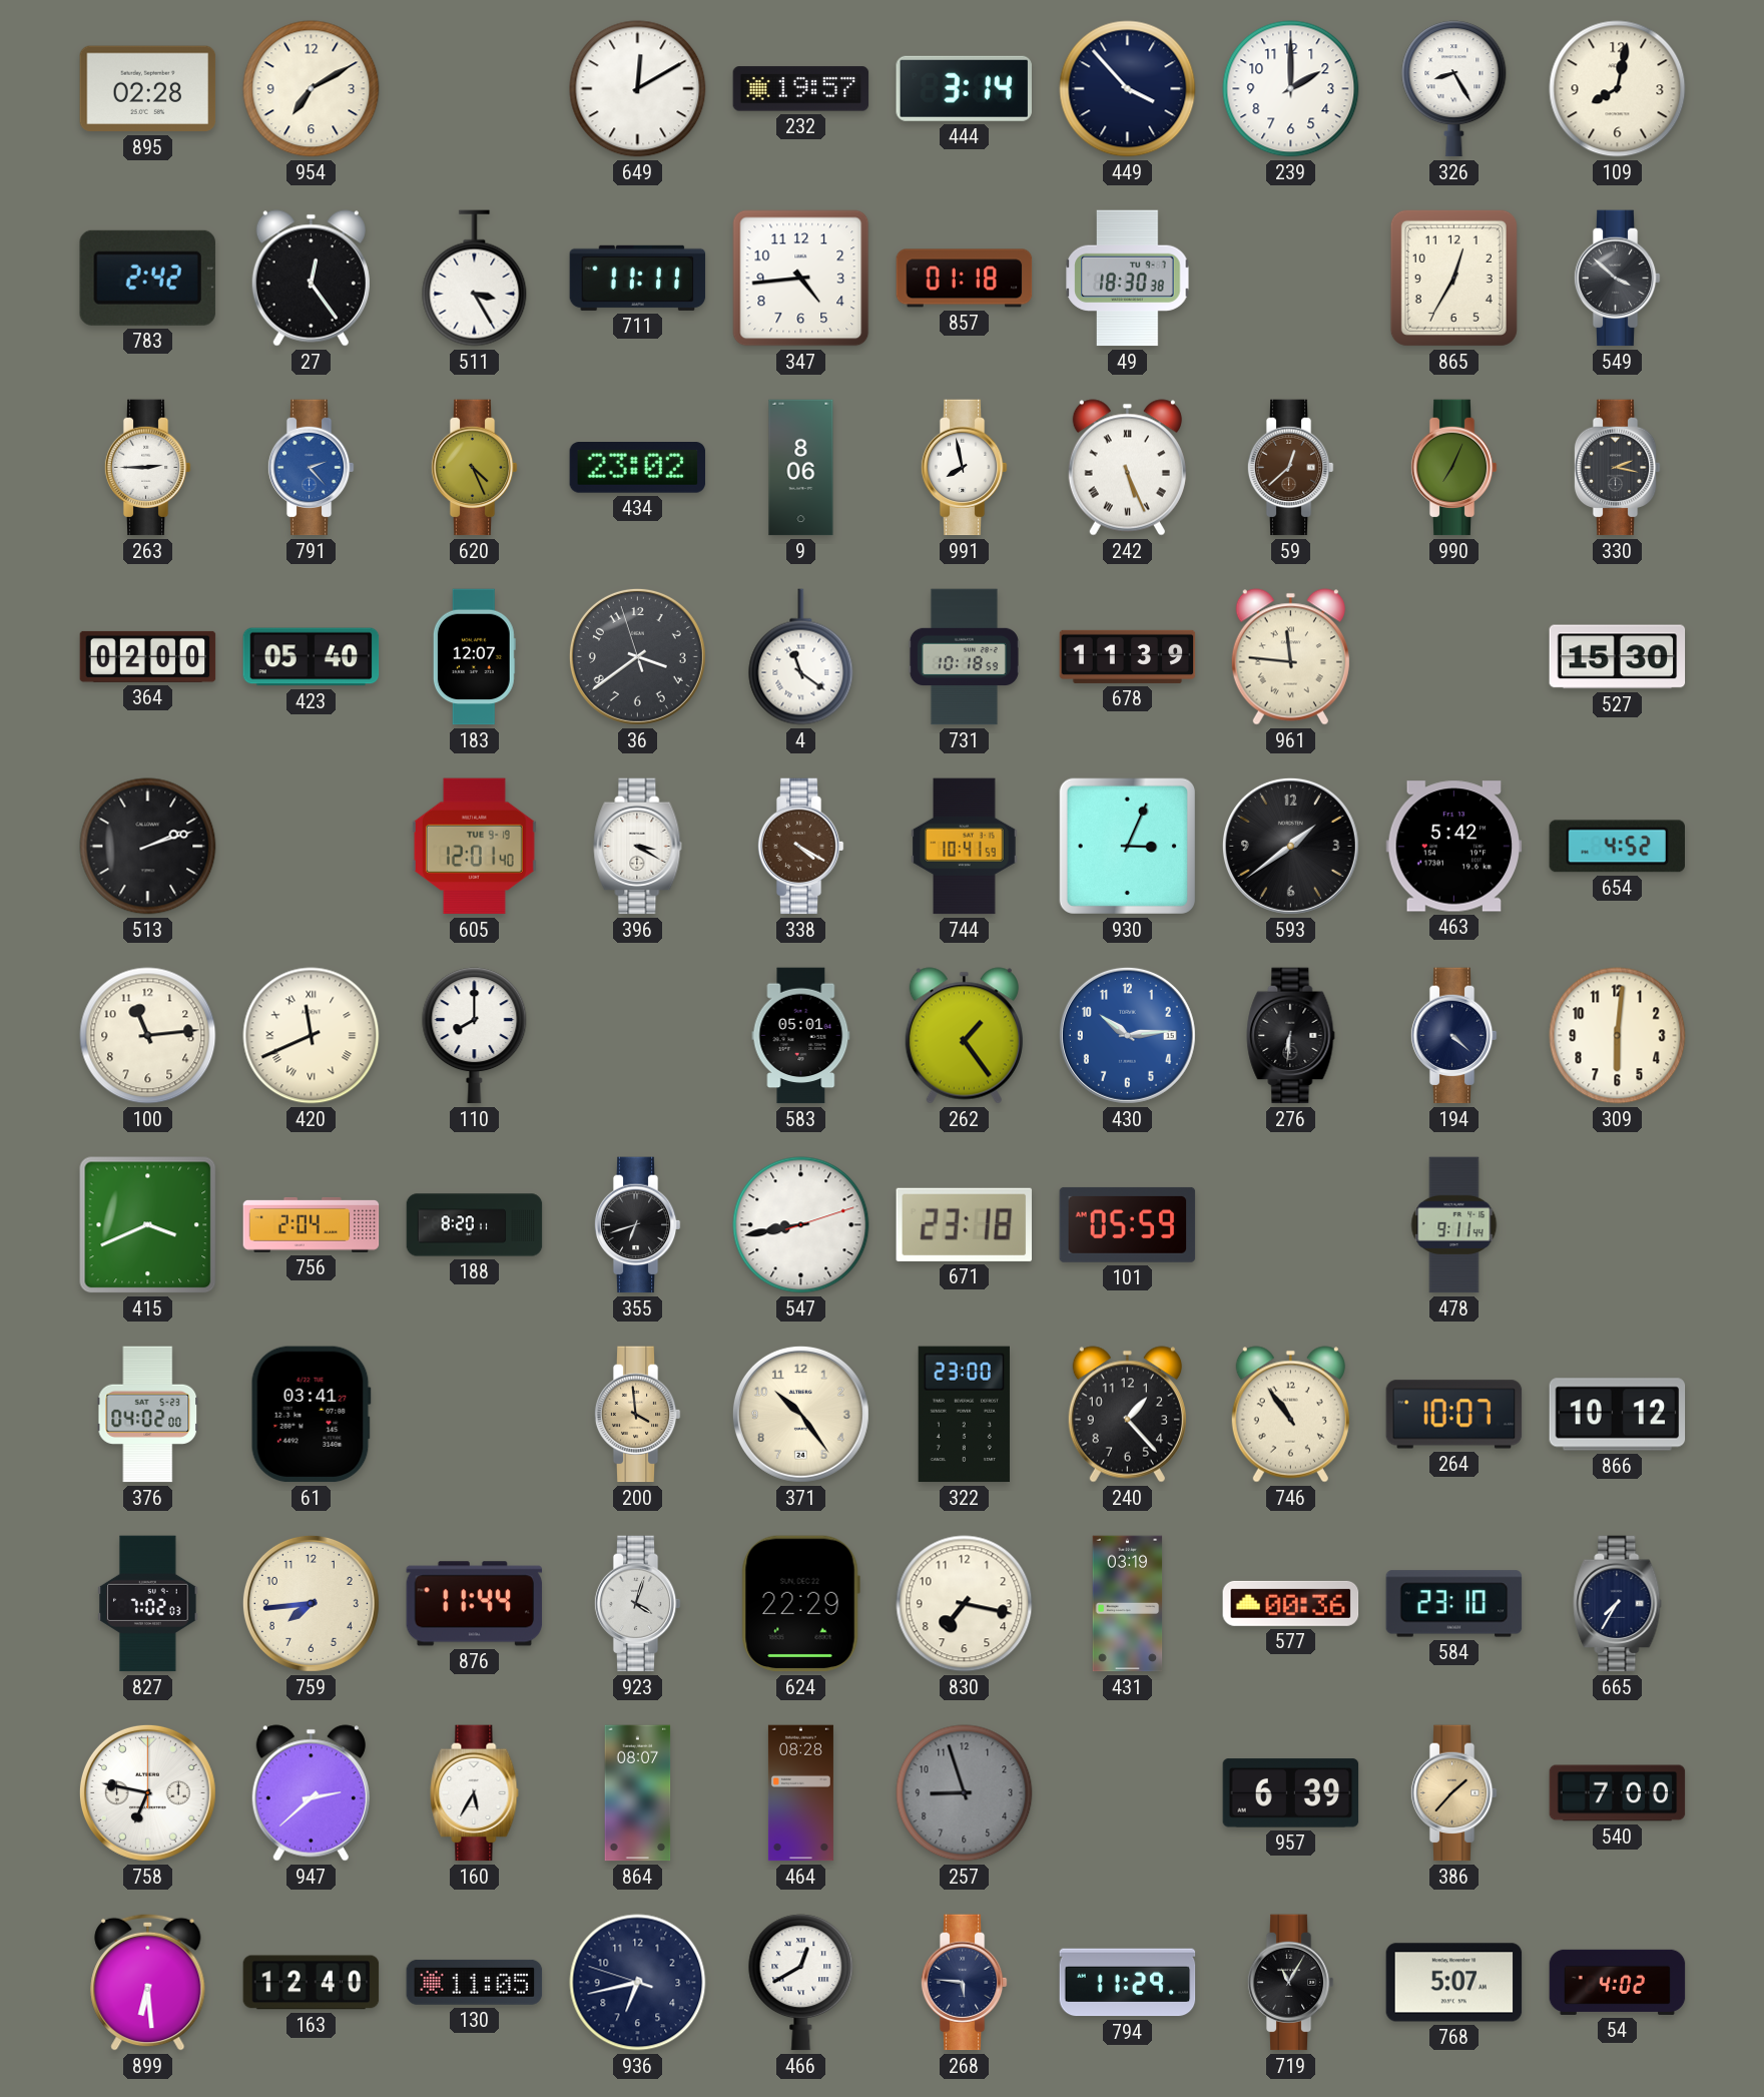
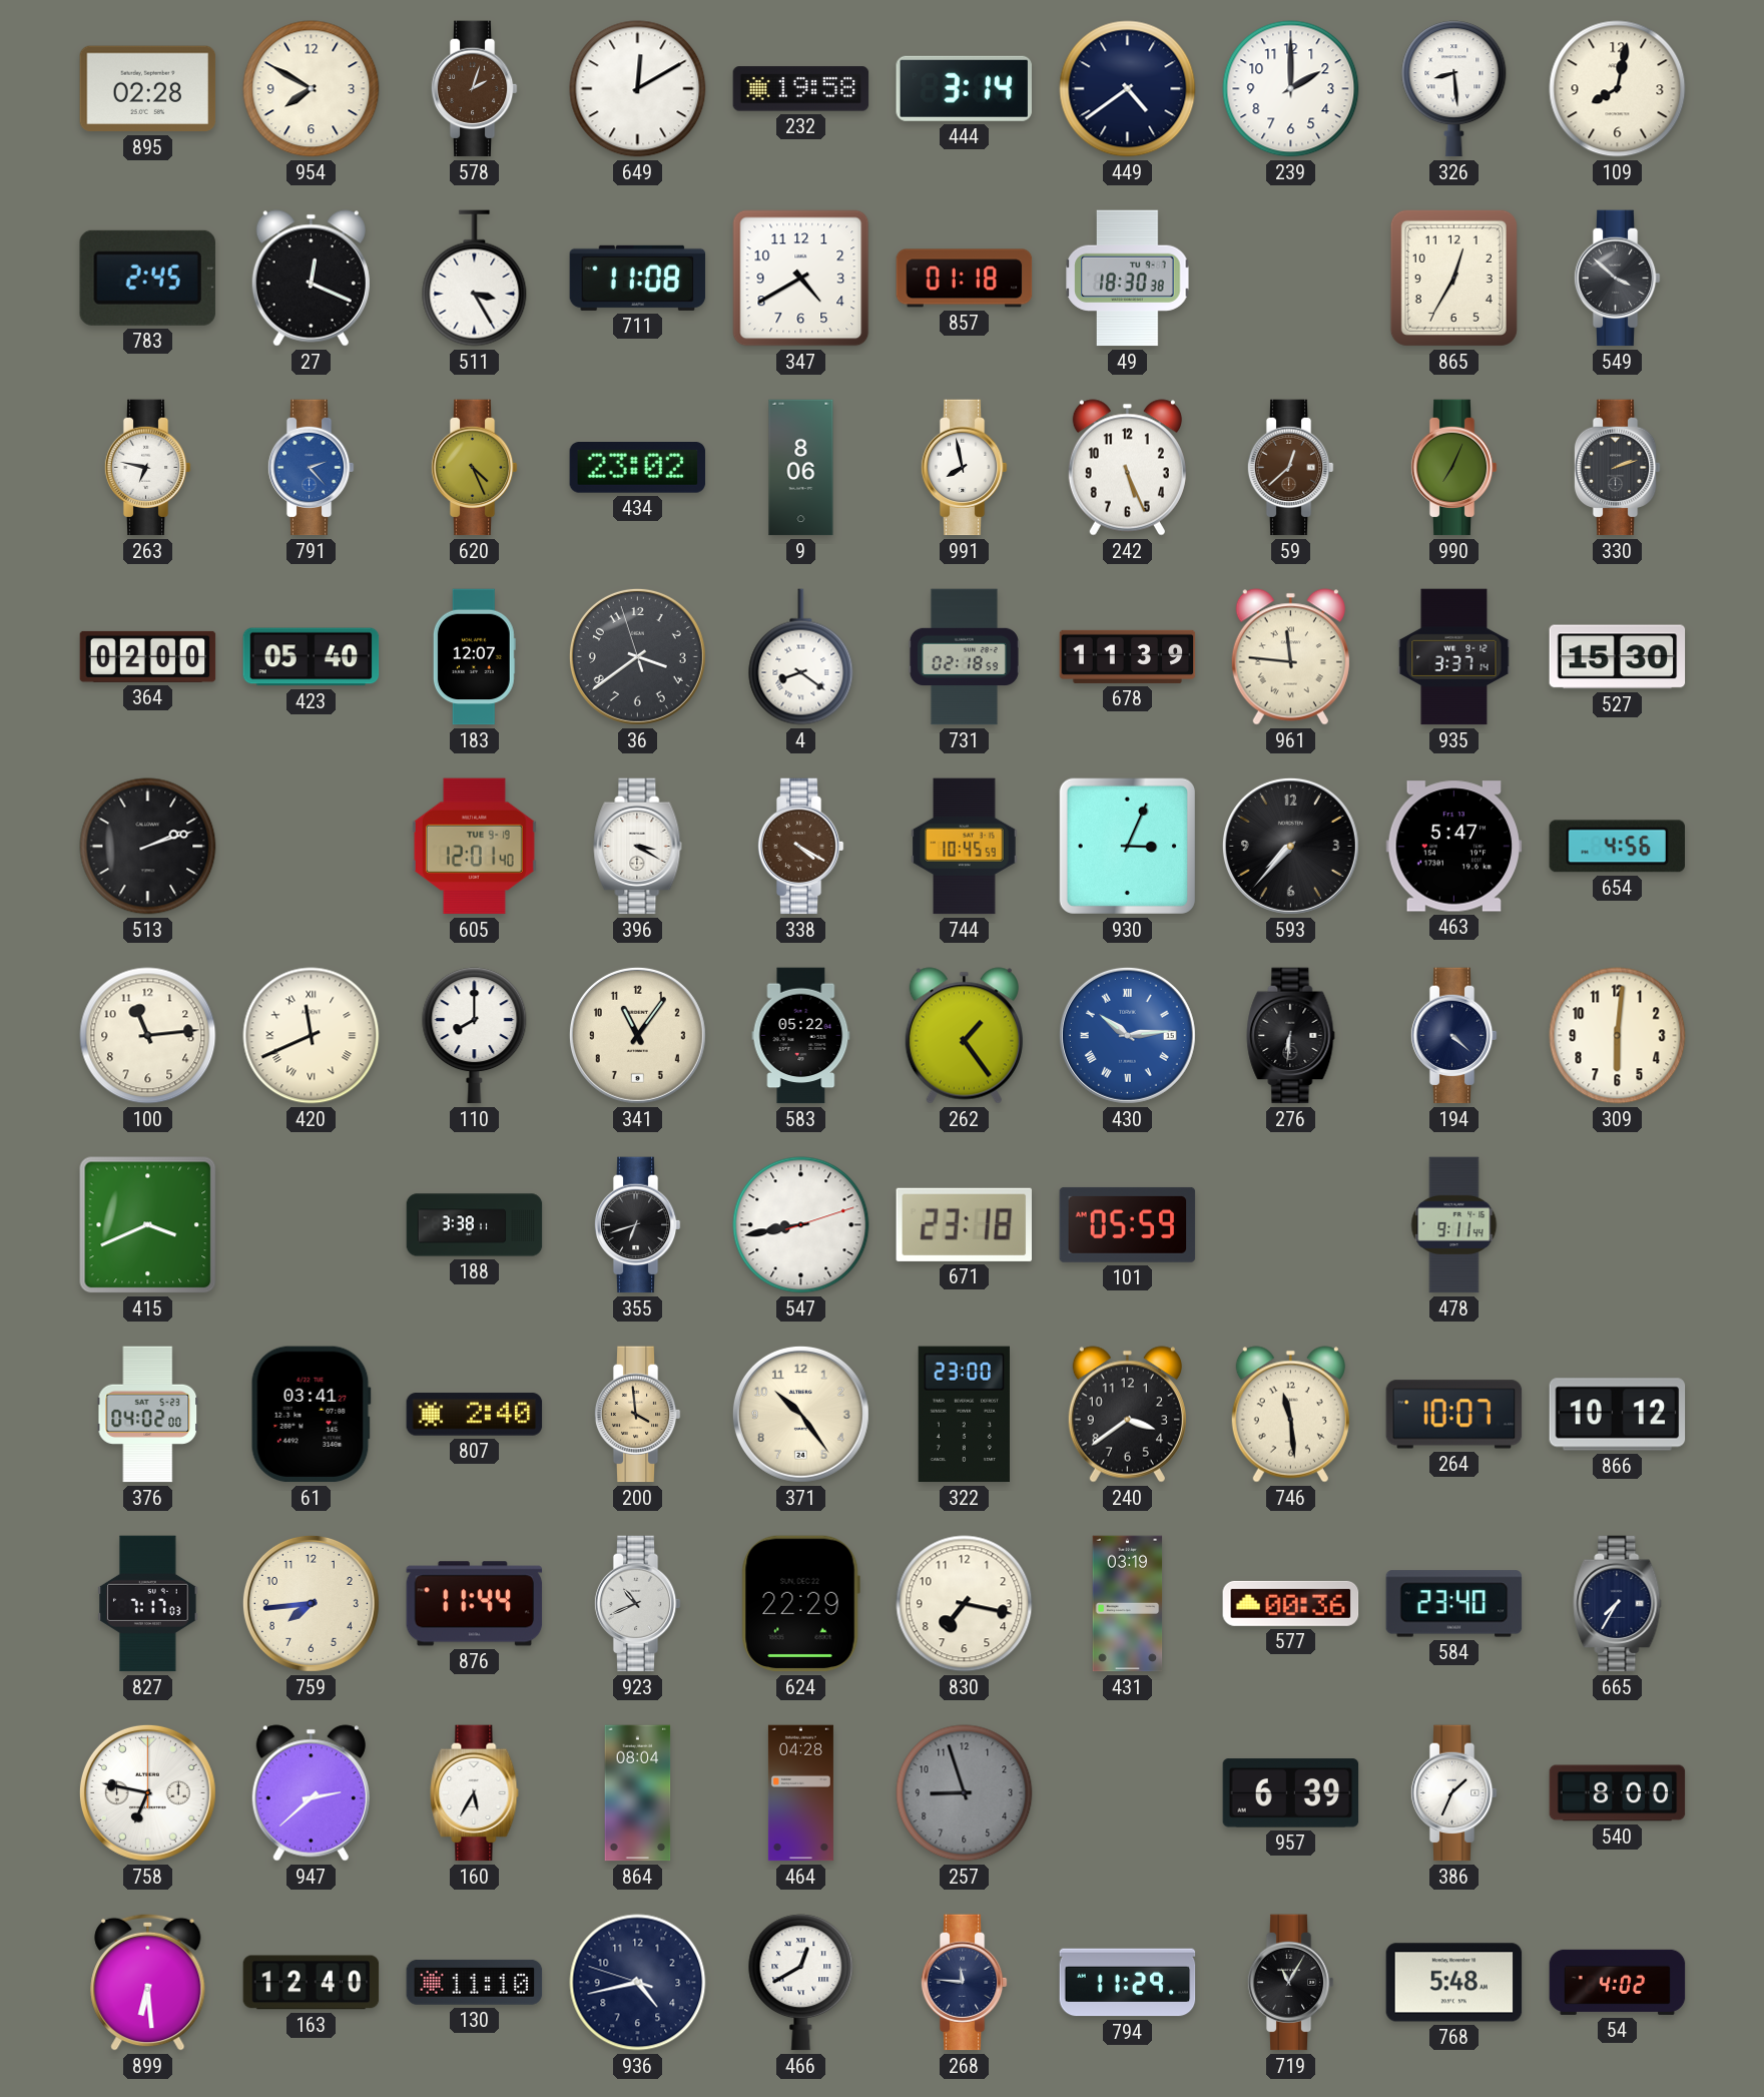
954: 7:10 -> 7:50 (312, 89)
578: none -> 2:03 (474, 89)
232: 19:57 -> 19:58 (801, 89)
449: 3:53 -> 4:39 (1128, 89)
326: 8:25 -> 8:29 (1454, 89)
783: 2:42 -> 2:45 (147, 278)
27: 12:24 -> 12:19 (311, 279)
711: 11:11 -> 11:08 (638, 278)
347: 4:44 -> 4:40 (801, 279)
263: 2:45 -> 6:47 (147, 468)
242 numerals: Roman -> Arabic (1127, 468)
330: 2:17 -> 2:12 (1617, 468)
4: 11:21 -> 8:21 (801, 657)
731: 10:18 -> 02:18 (964, 657)
935: none -> 3:37 (1454, 657)
744: 10:41 -> 10:45 (965, 847)
593: 1:39 -> 7:37 (1290, 846)
463: 5:42 -> 5:47 (1454, 847)
654: 4:52 -> 4:56 (1617, 847)
341: none -> 11:06 (637, 1035)
583: 05:01 -> 05:22 (801, 1036)
430 numerals: Arabic -> Roman (1127, 1035)
756: 2:04 -> none (312, 1225)
188: 8:20 -> 3:38 (475, 1225)
807: none -> 2:40 (475, 1415)
240: 1:23 -> 3:39 (1127, 1415)
746: 10:54 -> 11:29 (1290, 1415)
827: 7:02 -> 7:17 (148, 1604)
923: 4:03 -> 10:41 (637, 1604)
584: 23:10 -> 23:40 (1454, 1604)
864: 08:07 -> 08:04 (638, 1793)
464: 08:28 -> 04:28 (800, 1793)
386: 1:37 -> 1:34 (1453, 1793)
386 dial: champagne -> white (1453, 1793)
540: 7:00 -> 8:00 (1618, 1793)
130: 11:05 -> 11:10 (475, 1982)
936: 6:42 -> 4:42 (638, 1983)
268: 5:46 -> 11:46 (964, 1983)
768: 5:07 -> 5:48 (1454, 1983)
